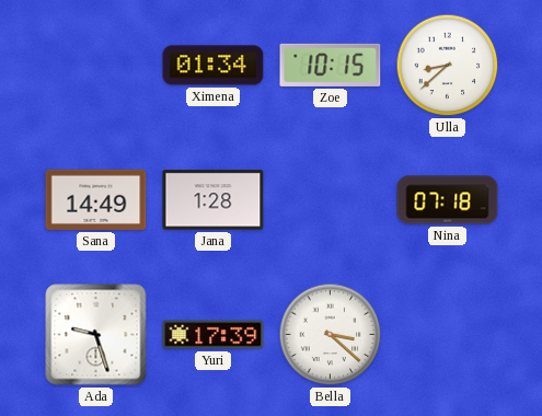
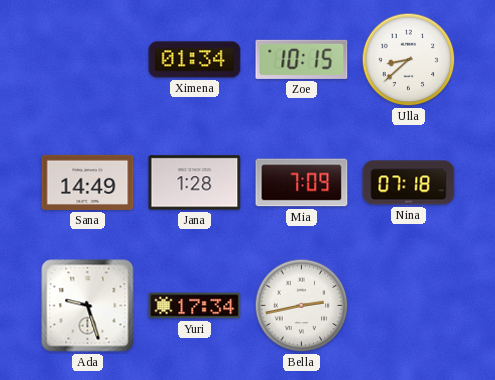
Mia: none -> 7:09 (302, 183)
Yuri: 17:39 -> 17:34 (195, 306)
Bella: 3:22 -> 2:43 (302, 306)
